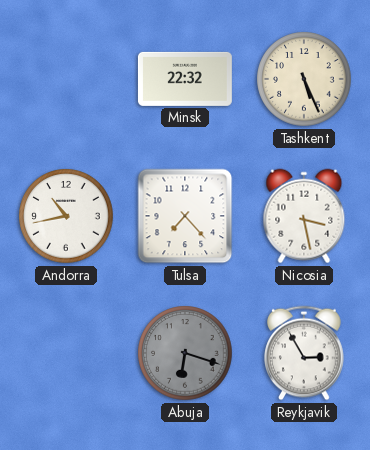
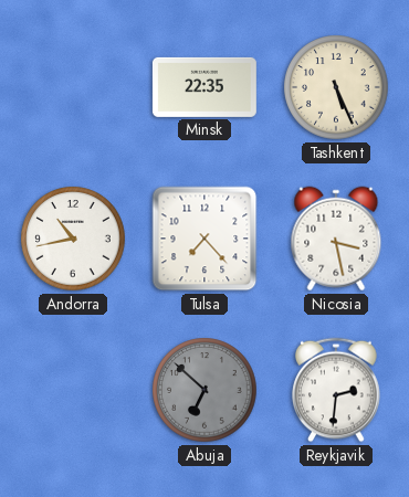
Minsk: 22:32 -> 22:35 (204, 87)
Abuja: 6:18 -> 6:52 (204, 390)
Reykjavik: 2:55 -> 2:31 (336, 390)
